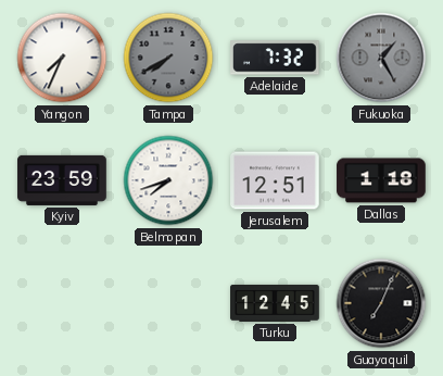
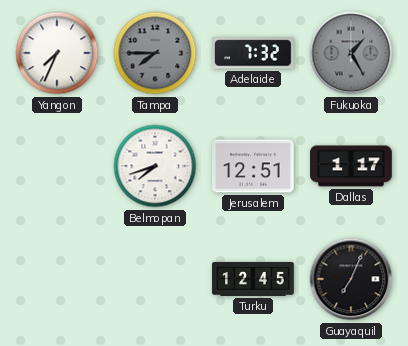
Tampa: 7:40 -> 7:45 (155, 53)
Kyiv: 23:59 -> none (62, 180)
Dallas: 1:18 -> 1:17 (351, 166)
